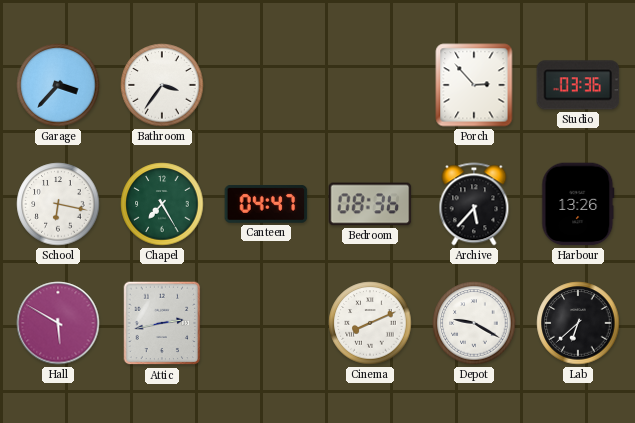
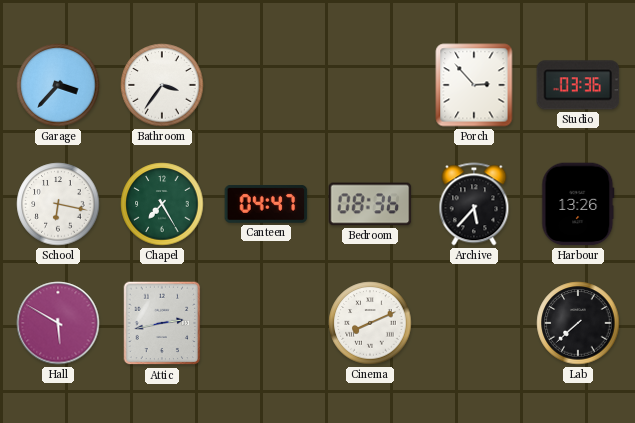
Depot: 9:20 -> none (474, 323)
Lab: 6:38 -> 7:38 (578, 323)
